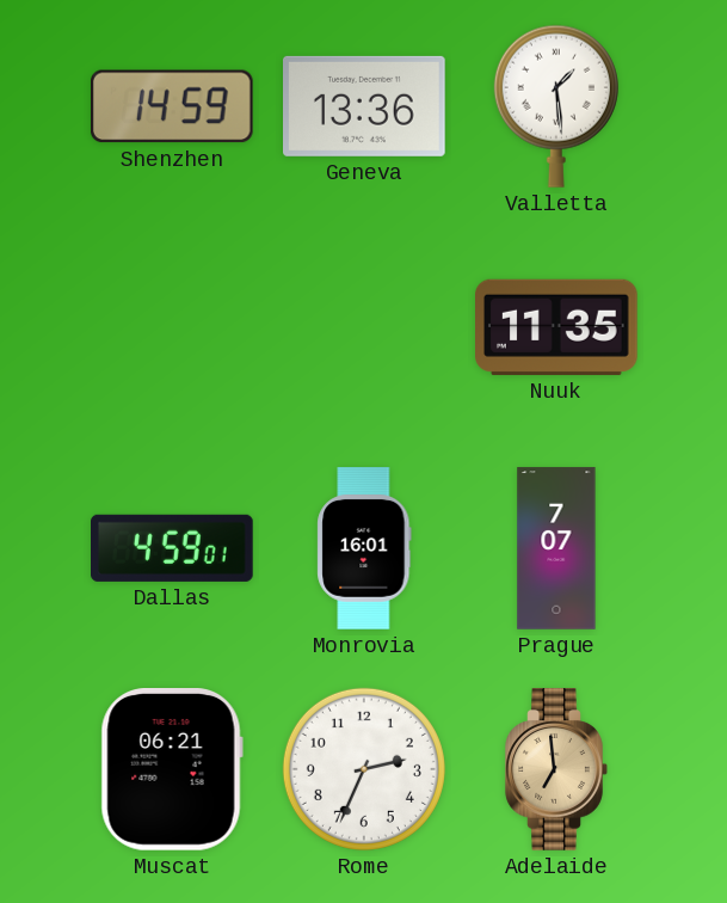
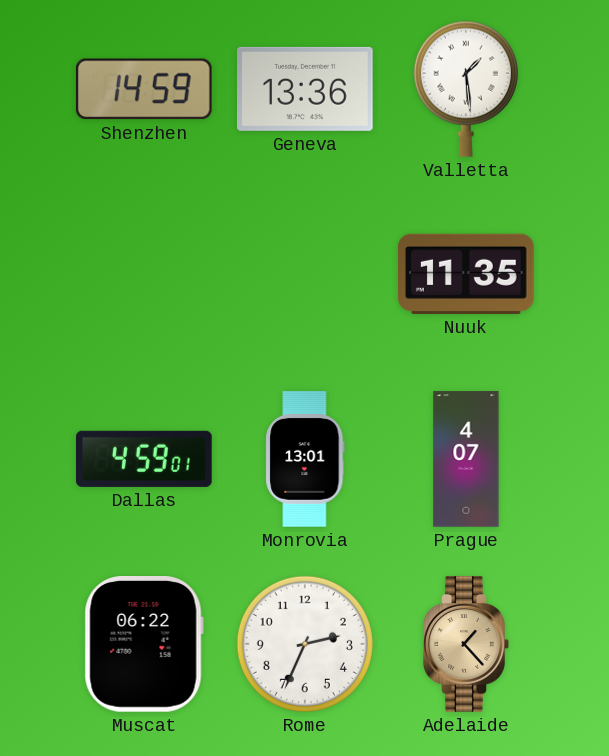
Monrovia: 16:01 -> 13:01 (305, 459)
Prague: 7:07 -> 4:07 (466, 459)
Muscat: 06:21 -> 06:22 (144, 645)
Adelaide: 6:59 -> 1:23 (466, 644)
